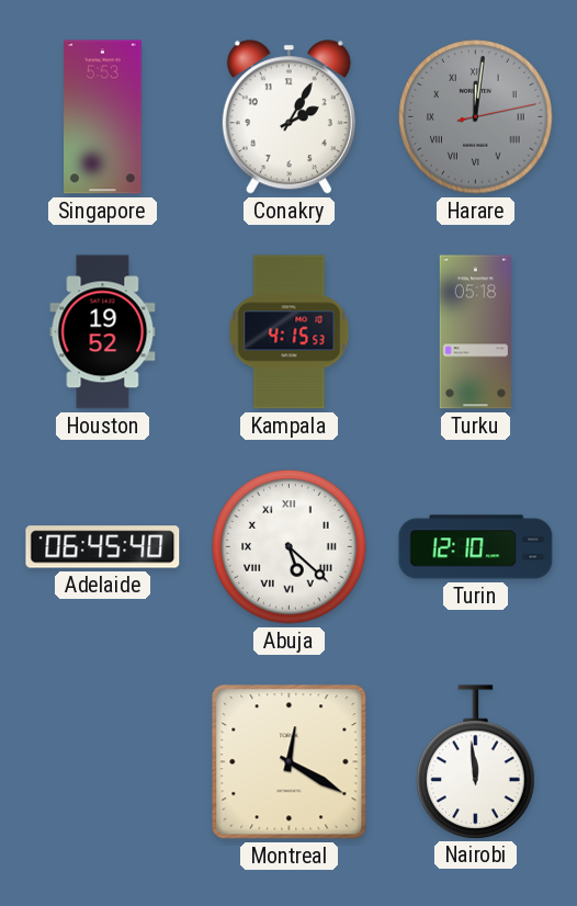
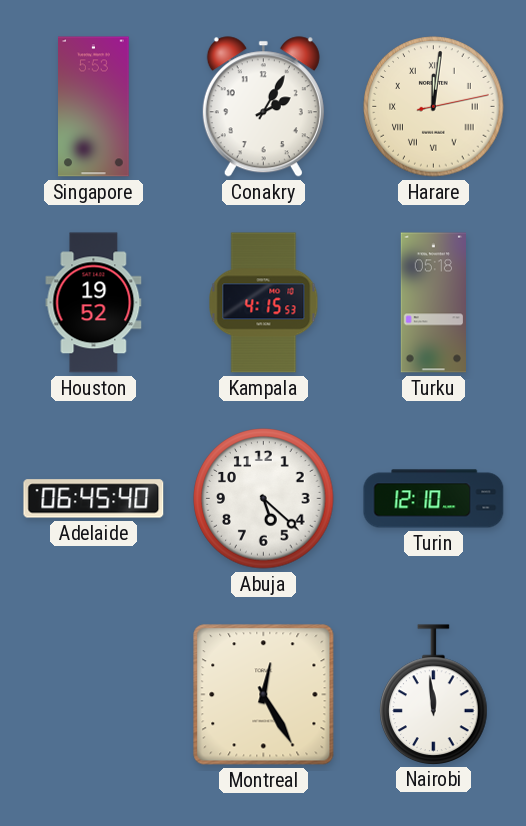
Harare dial: grey -> cream (434, 107)
Abuja numerals: Roman -> Arabic (264, 499)
Montreal: 12:20 -> 12:25 (264, 695)
